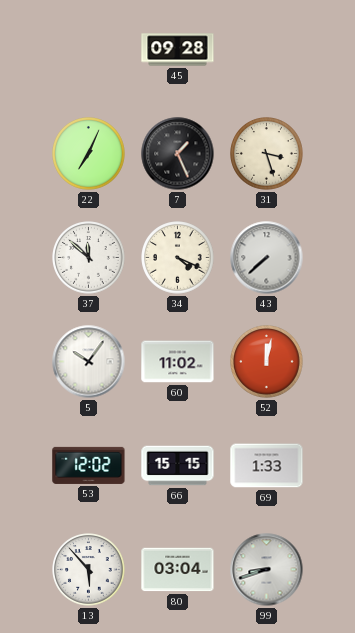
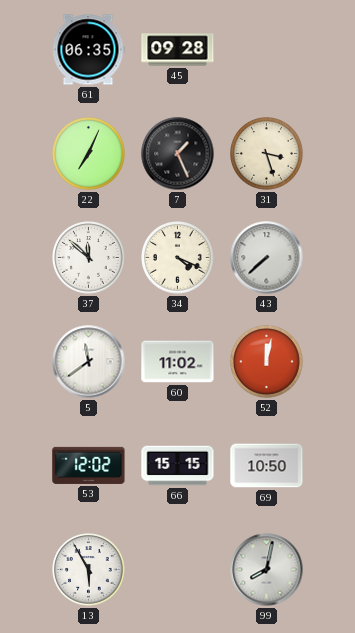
61: none -> 06:35 (88, 50)
5: 10:06 -> 11:39 (89, 362)
69: 1:33 -> 10:50 (267, 466)
13: 5:53 -> 5:55 (89, 570)
80: 03:04 -> none (178, 570)
99: 8:42 -> 8:02 (267, 570)
